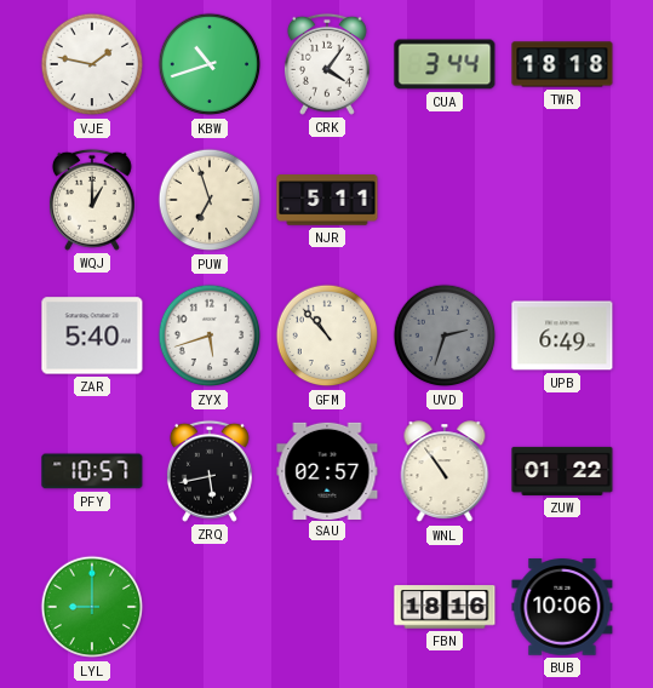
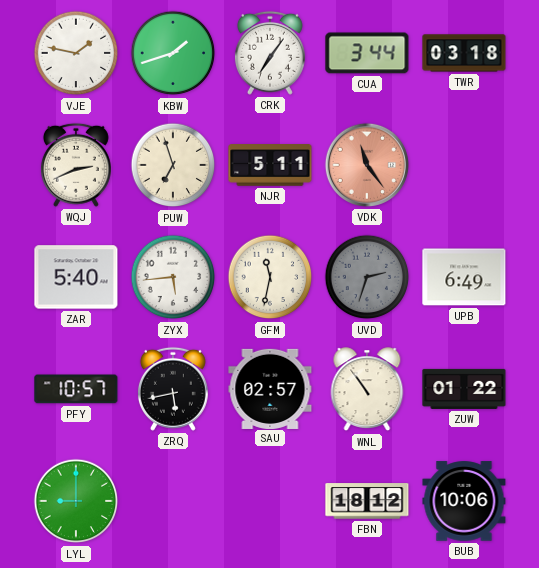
KBW: 10:42 -> 1:42 (173, 53)
CRK: 4:06 -> 7:06 (270, 53)
TWR: 18:18 -> 03:18 (464, 53)
WQJ: 1:00 -> 2:41 (76, 165)
VDK: none -> 11:24 (367, 165)
ZYX: 5:42 -> 5:44 (173, 277)
GFM: 10:53 -> 11:32 (270, 277)
FBN: 18:16 -> 18:12 (367, 501)
